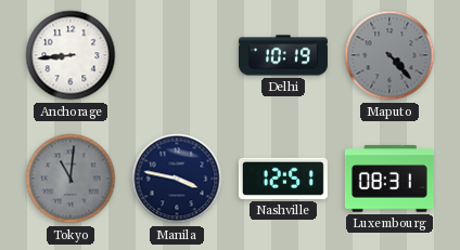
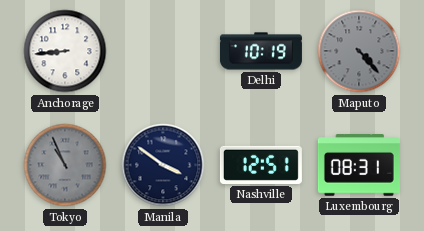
Tokyo: 11:01 -> 10:56 (65, 165)
Manila: 3:47 -> 3:51 (163, 165)
